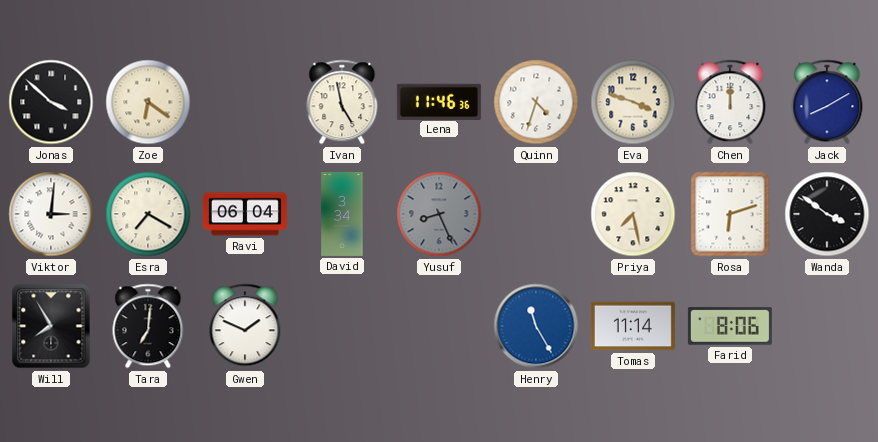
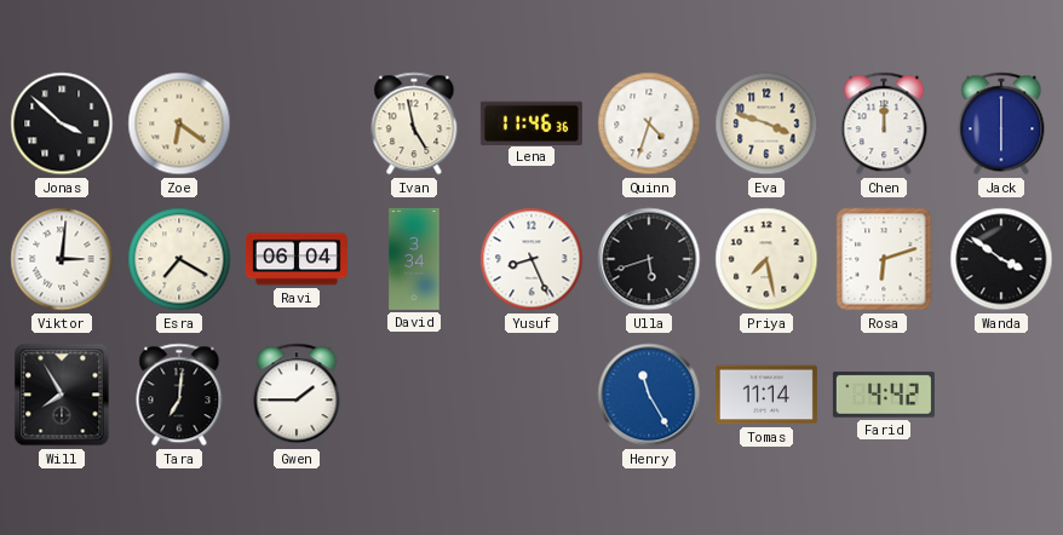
Jack: 8:10 -> 6:00 (1001, 123)
Yusuf dial: grey -> white (531, 259)
Ulla: none -> 5:42 (649, 259)
Gwen: 1:49 -> 1:45 (297, 395)
Farid: 8:06 -> 4:42 (884, 395)
